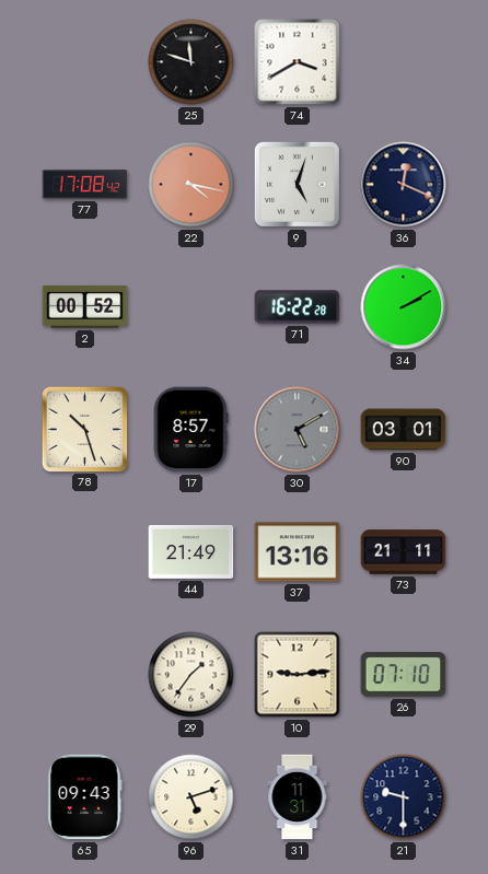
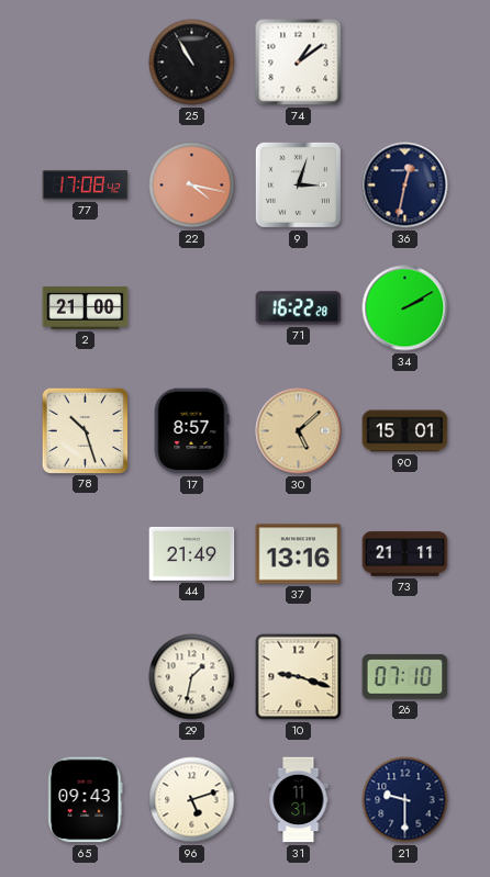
25: 11:48 -> 10:55 (192, 63)
74: 3:40 -> 1:09 (299, 63)
9: 5:03 -> 3:03 (298, 184)
36: 12:19 -> 12:32 (405, 185)
2: 00:52 -> 21:00 (86, 308)
30: 5:10 -> 5:08 (299, 431)
30 dial: grey -> champagne (299, 431)
90: 03:01 -> 15:01 (405, 431)
29: 1:36 -> 1:32 (192, 677)
10: 9:14 -> 9:18 (299, 677)
